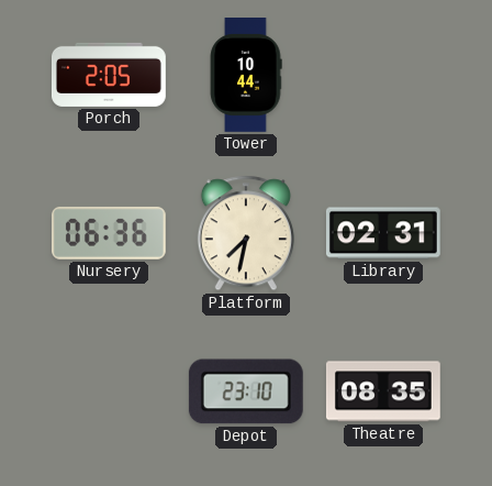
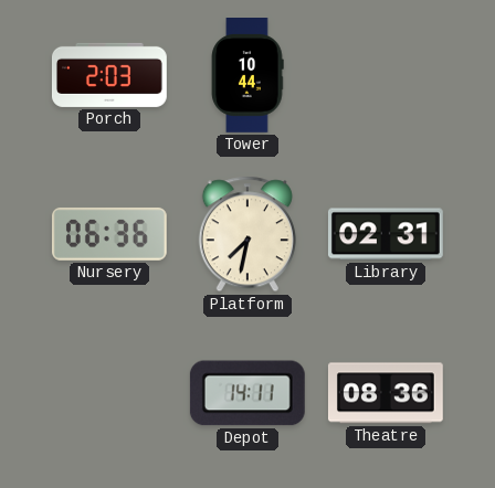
Porch: 2:05 -> 2:03 (109, 75)
Depot: 23:10 -> 14:11 (247, 393)
Theatre: 08:35 -> 08:36 (386, 393)
